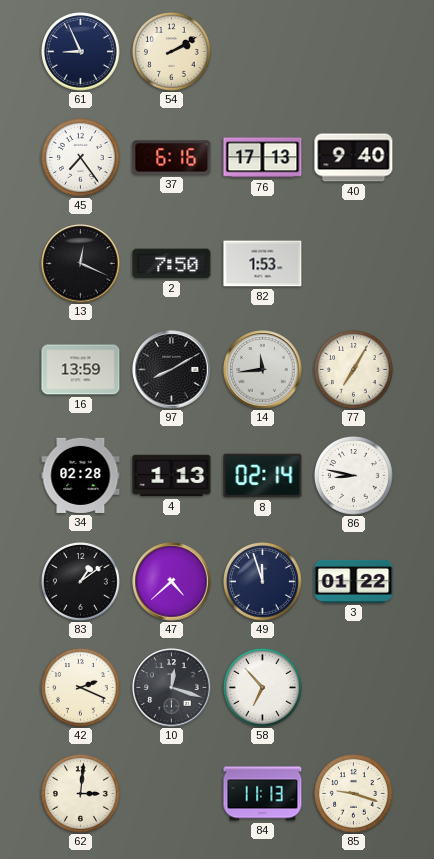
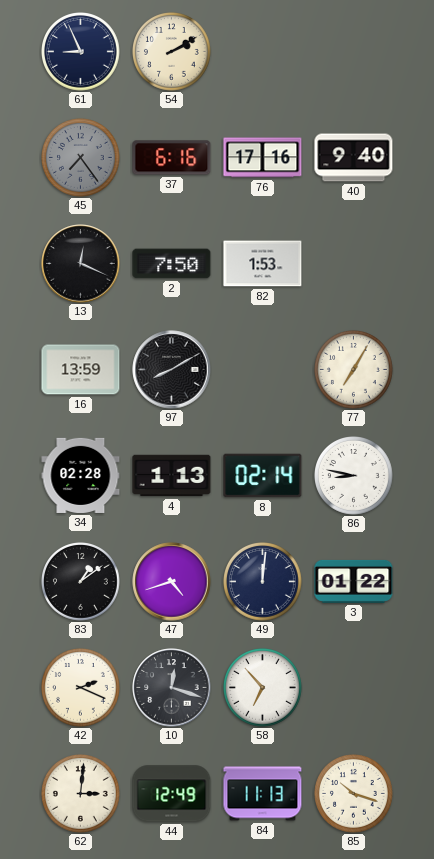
45 dial: white -> grey (81, 158)
76: 17:13 -> 17:16 (263, 158)
14: 11:44 -> none (263, 370)
47: 4:38 -> 4:42 (172, 582)
49: 11:57 -> 12:01 (263, 582)
44: none -> 12:49 (172, 794)
85: 9:18 -> 10:18 (354, 794)
